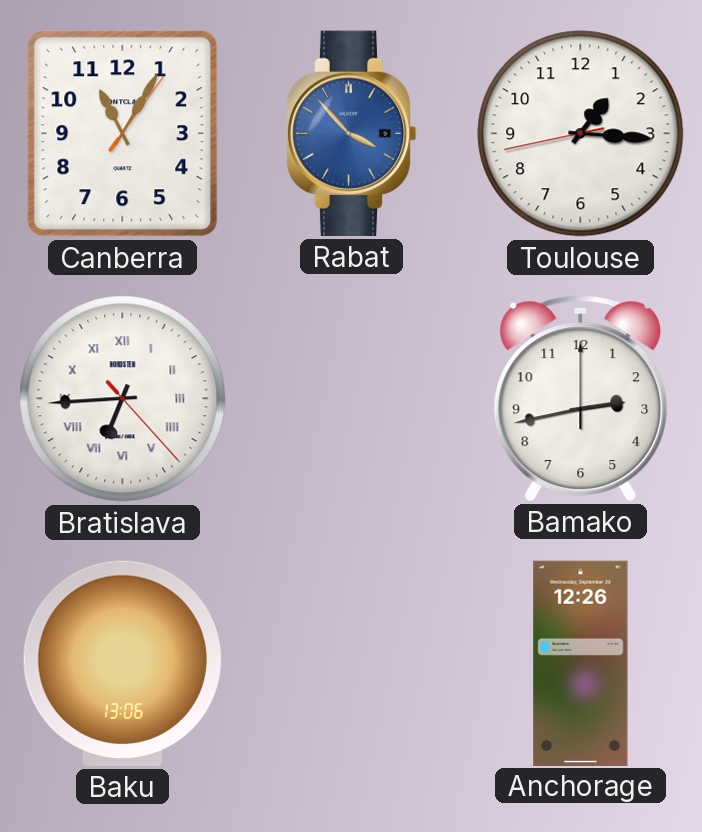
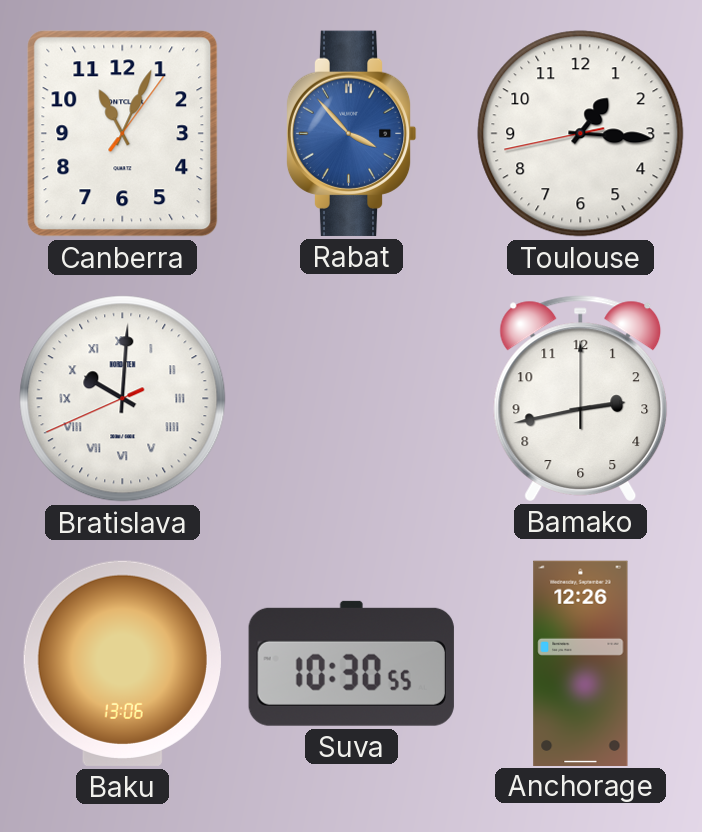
Canberra: 11:05 -> 11:04 (123, 134)
Bratislava: 6:44 -> 10:00 (123, 399)
Suva: none -> 10:30 (351, 663)
